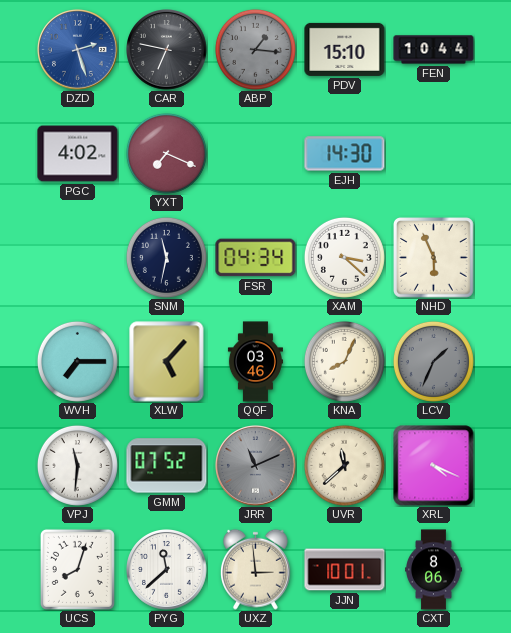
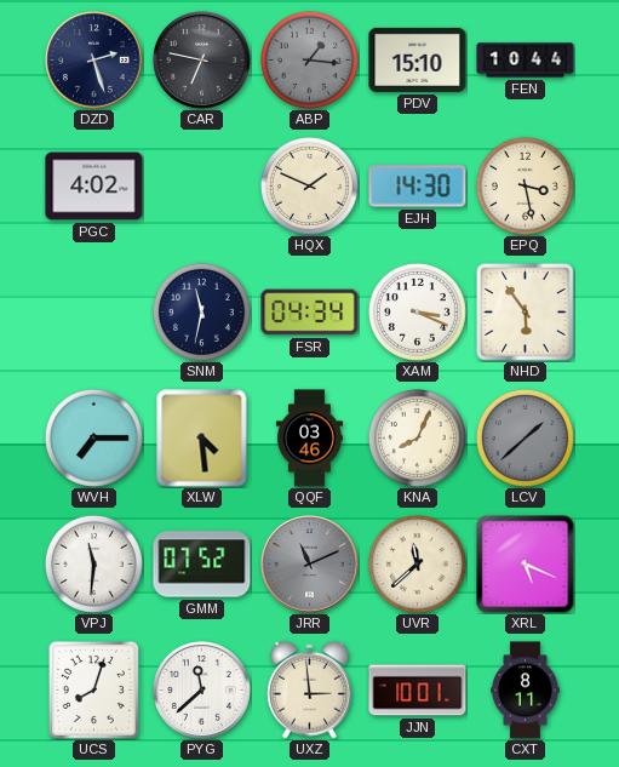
DZD dial: blue -> navy (94, 61)
YXT: 7:19 -> none (166, 153)
HQX: none -> 1:49 (309, 185)
EPQ: none -> 3:28 (525, 185)
XAM: 3:22 -> 3:19 (417, 311)
NHD: 5:56 -> 5:54 (526, 313)
XLW: 5:07 -> 4:29 (202, 439)
LCV: 1:34 -> 1:38 (525, 437)
XRL: 4:19 -> 5:19 (526, 565)
CXT: 8:06 -> 8:11 (526, 691)
